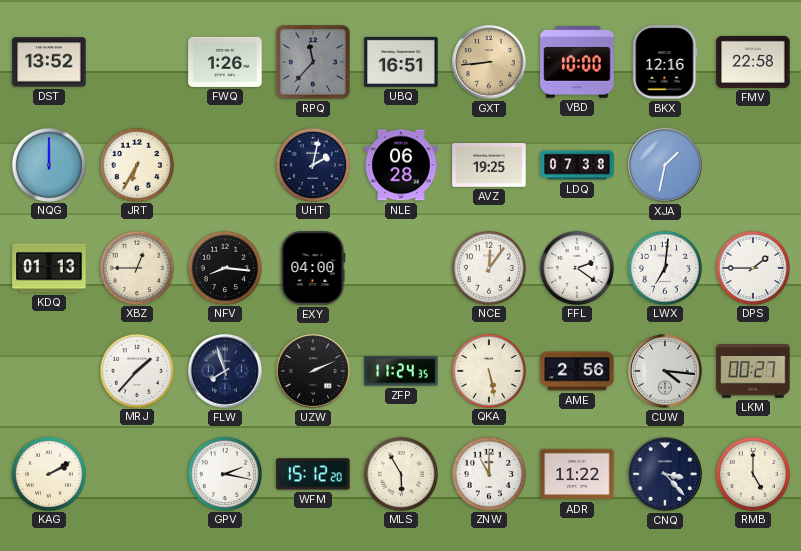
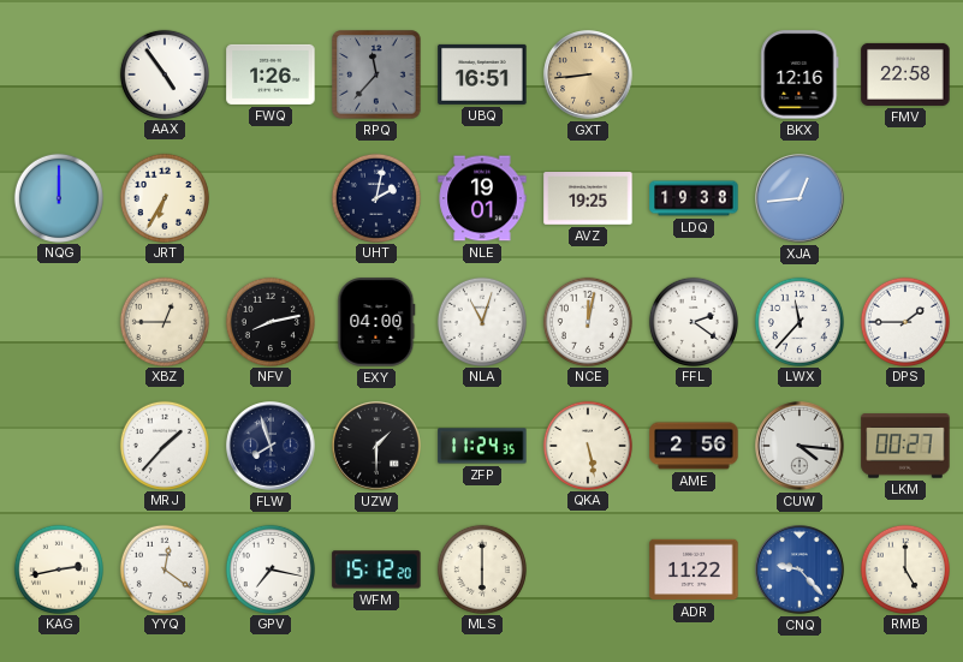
DST: 13:52 -> none (49, 62)
AAX: none -> 4:54 (164, 73)
VBD: 10:00 -> none (577, 62)
NLE: 06:28 -> 19:01 (482, 198)
LDQ: 07:38 -> 19:38 (694, 198)
XJA: 1:32 -> 12:44 (799, 198)
KDQ: 01:13 -> none (49, 268)
NFV: 8:16 -> 8:13 (269, 321)
NLA: none -> 11:03 (481, 321)
NCE: 12:06 -> 12:02 (587, 321)
LWX: 7:01 -> 11:37 (798, 321)
UZW: 2:11 -> 1:30 (376, 446)
KAG: 2:10 -> 2:43 (58, 568)
YYQ: none -> 12:21 (164, 568)
GPV: 2:17 -> 7:17 (269, 568)
MLS: 5:55 -> 6:00 (481, 568)
ZNW: 11:00 -> none (488, 473)
CNQ: 3:23 -> 9:23 (799, 569)
CNQ dial: navy -> blue (799, 569)
